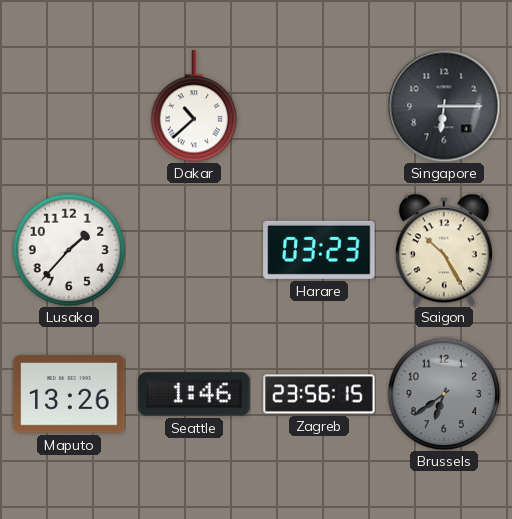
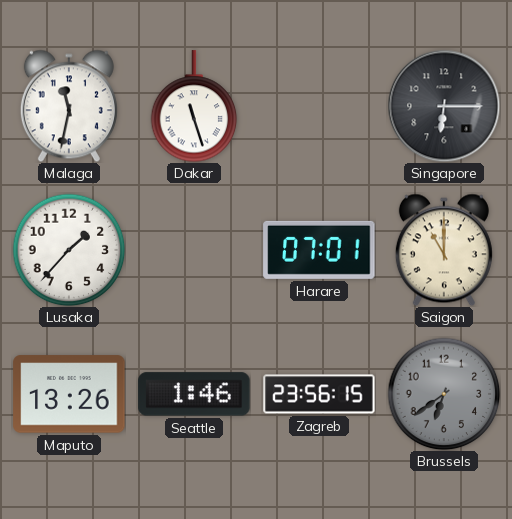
Malaga: none -> 11:32 (69, 106)
Dakar: 10:38 -> 11:27 (194, 106)
Harare: 03:23 -> 07:01 (319, 250)
Saigon: 10:25 -> 11:00 (444, 250)
